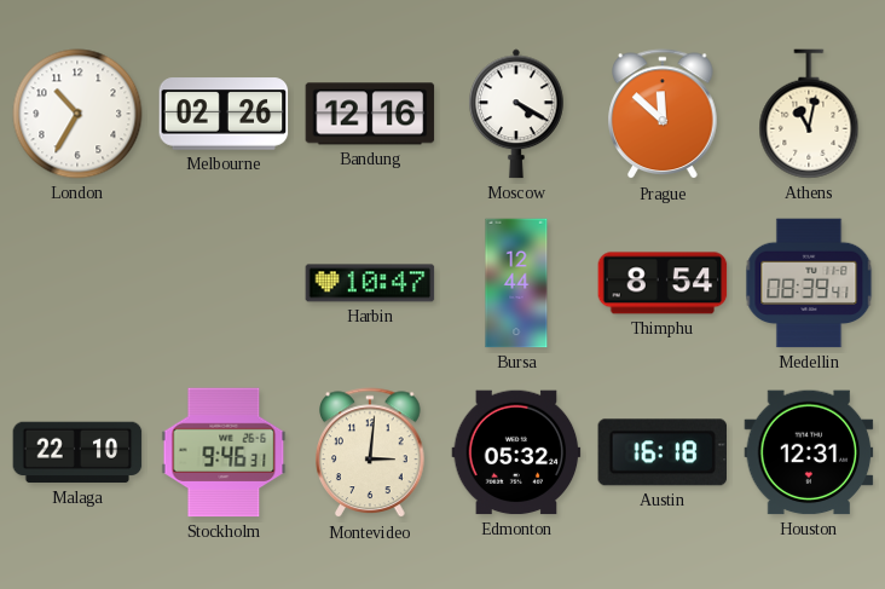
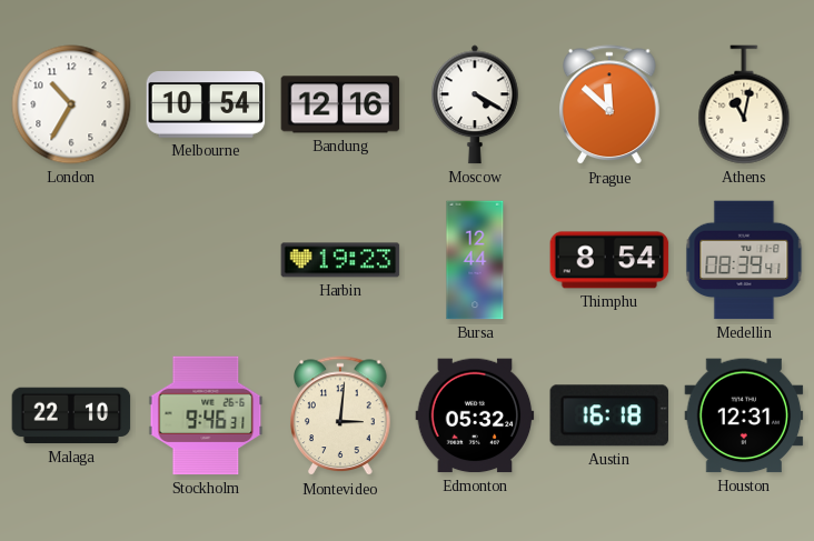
Melbourne: 02:26 -> 10:54 (206, 104)
Harbin: 10:47 -> 19:23 (340, 260)
